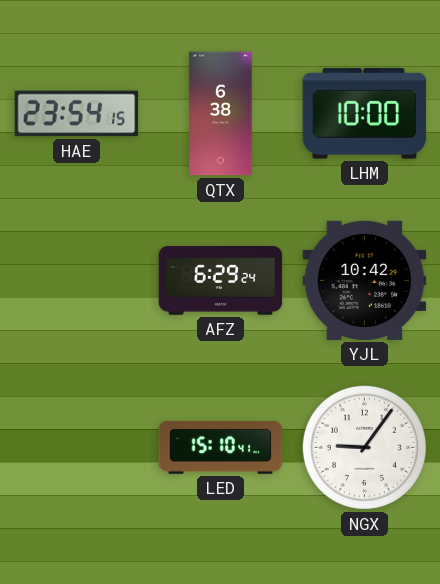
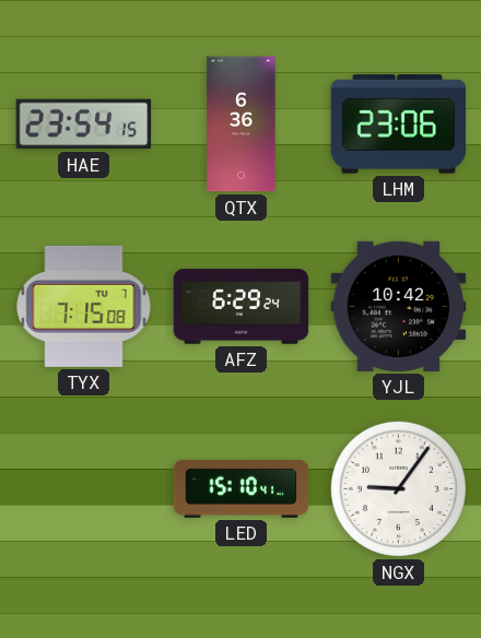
QTX: 6:38 -> 6:36 (242, 125)
LHM: 10:00 -> 23:06 (399, 125)
TYX: none -> 7:15 (84, 306)
